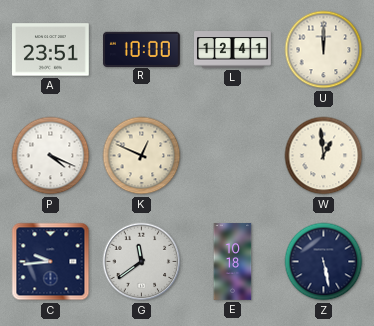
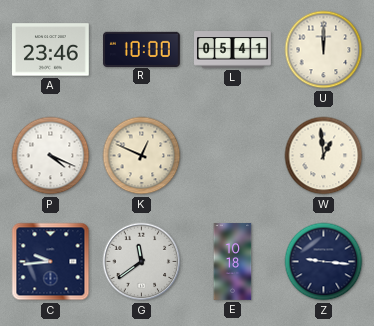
A: 23:51 -> 23:46 (51, 50)
L: 12:41 -> 05:41 (233, 50)
Z: 5:28 -> 9:16 (324, 262)
